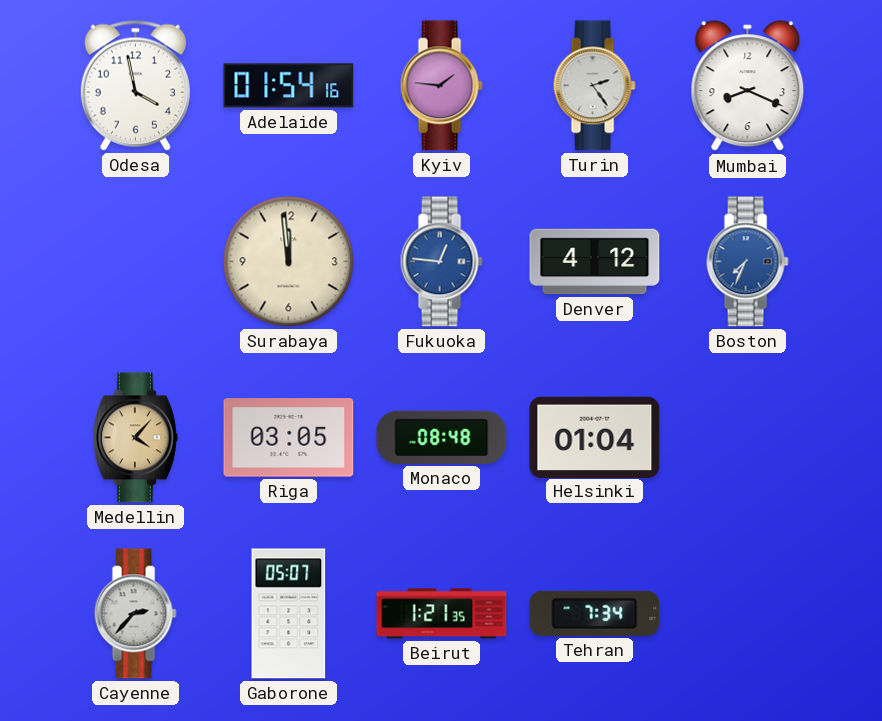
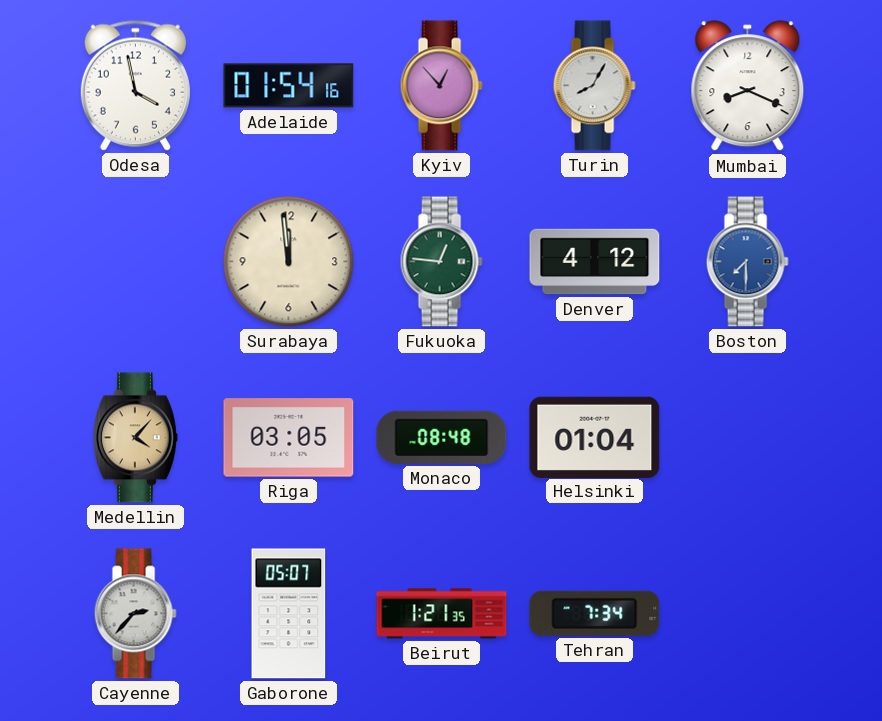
Kyiv: 1:46 -> 12:53 (441, 86)
Turin: 2:24 -> 8:05 (594, 86)
Fukuoka dial: blue -> green (441, 262)
Boston: 7:34 -> 7:30 (747, 262)
